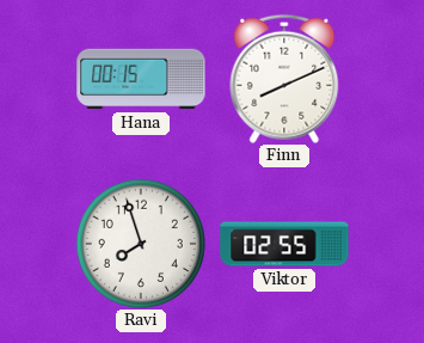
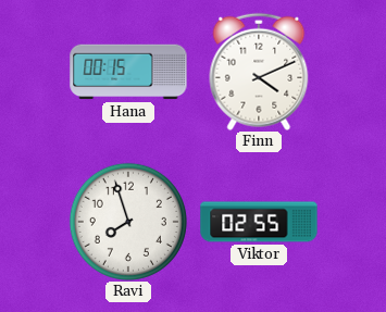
Finn: 8:11 -> 4:11 (259, 72)
